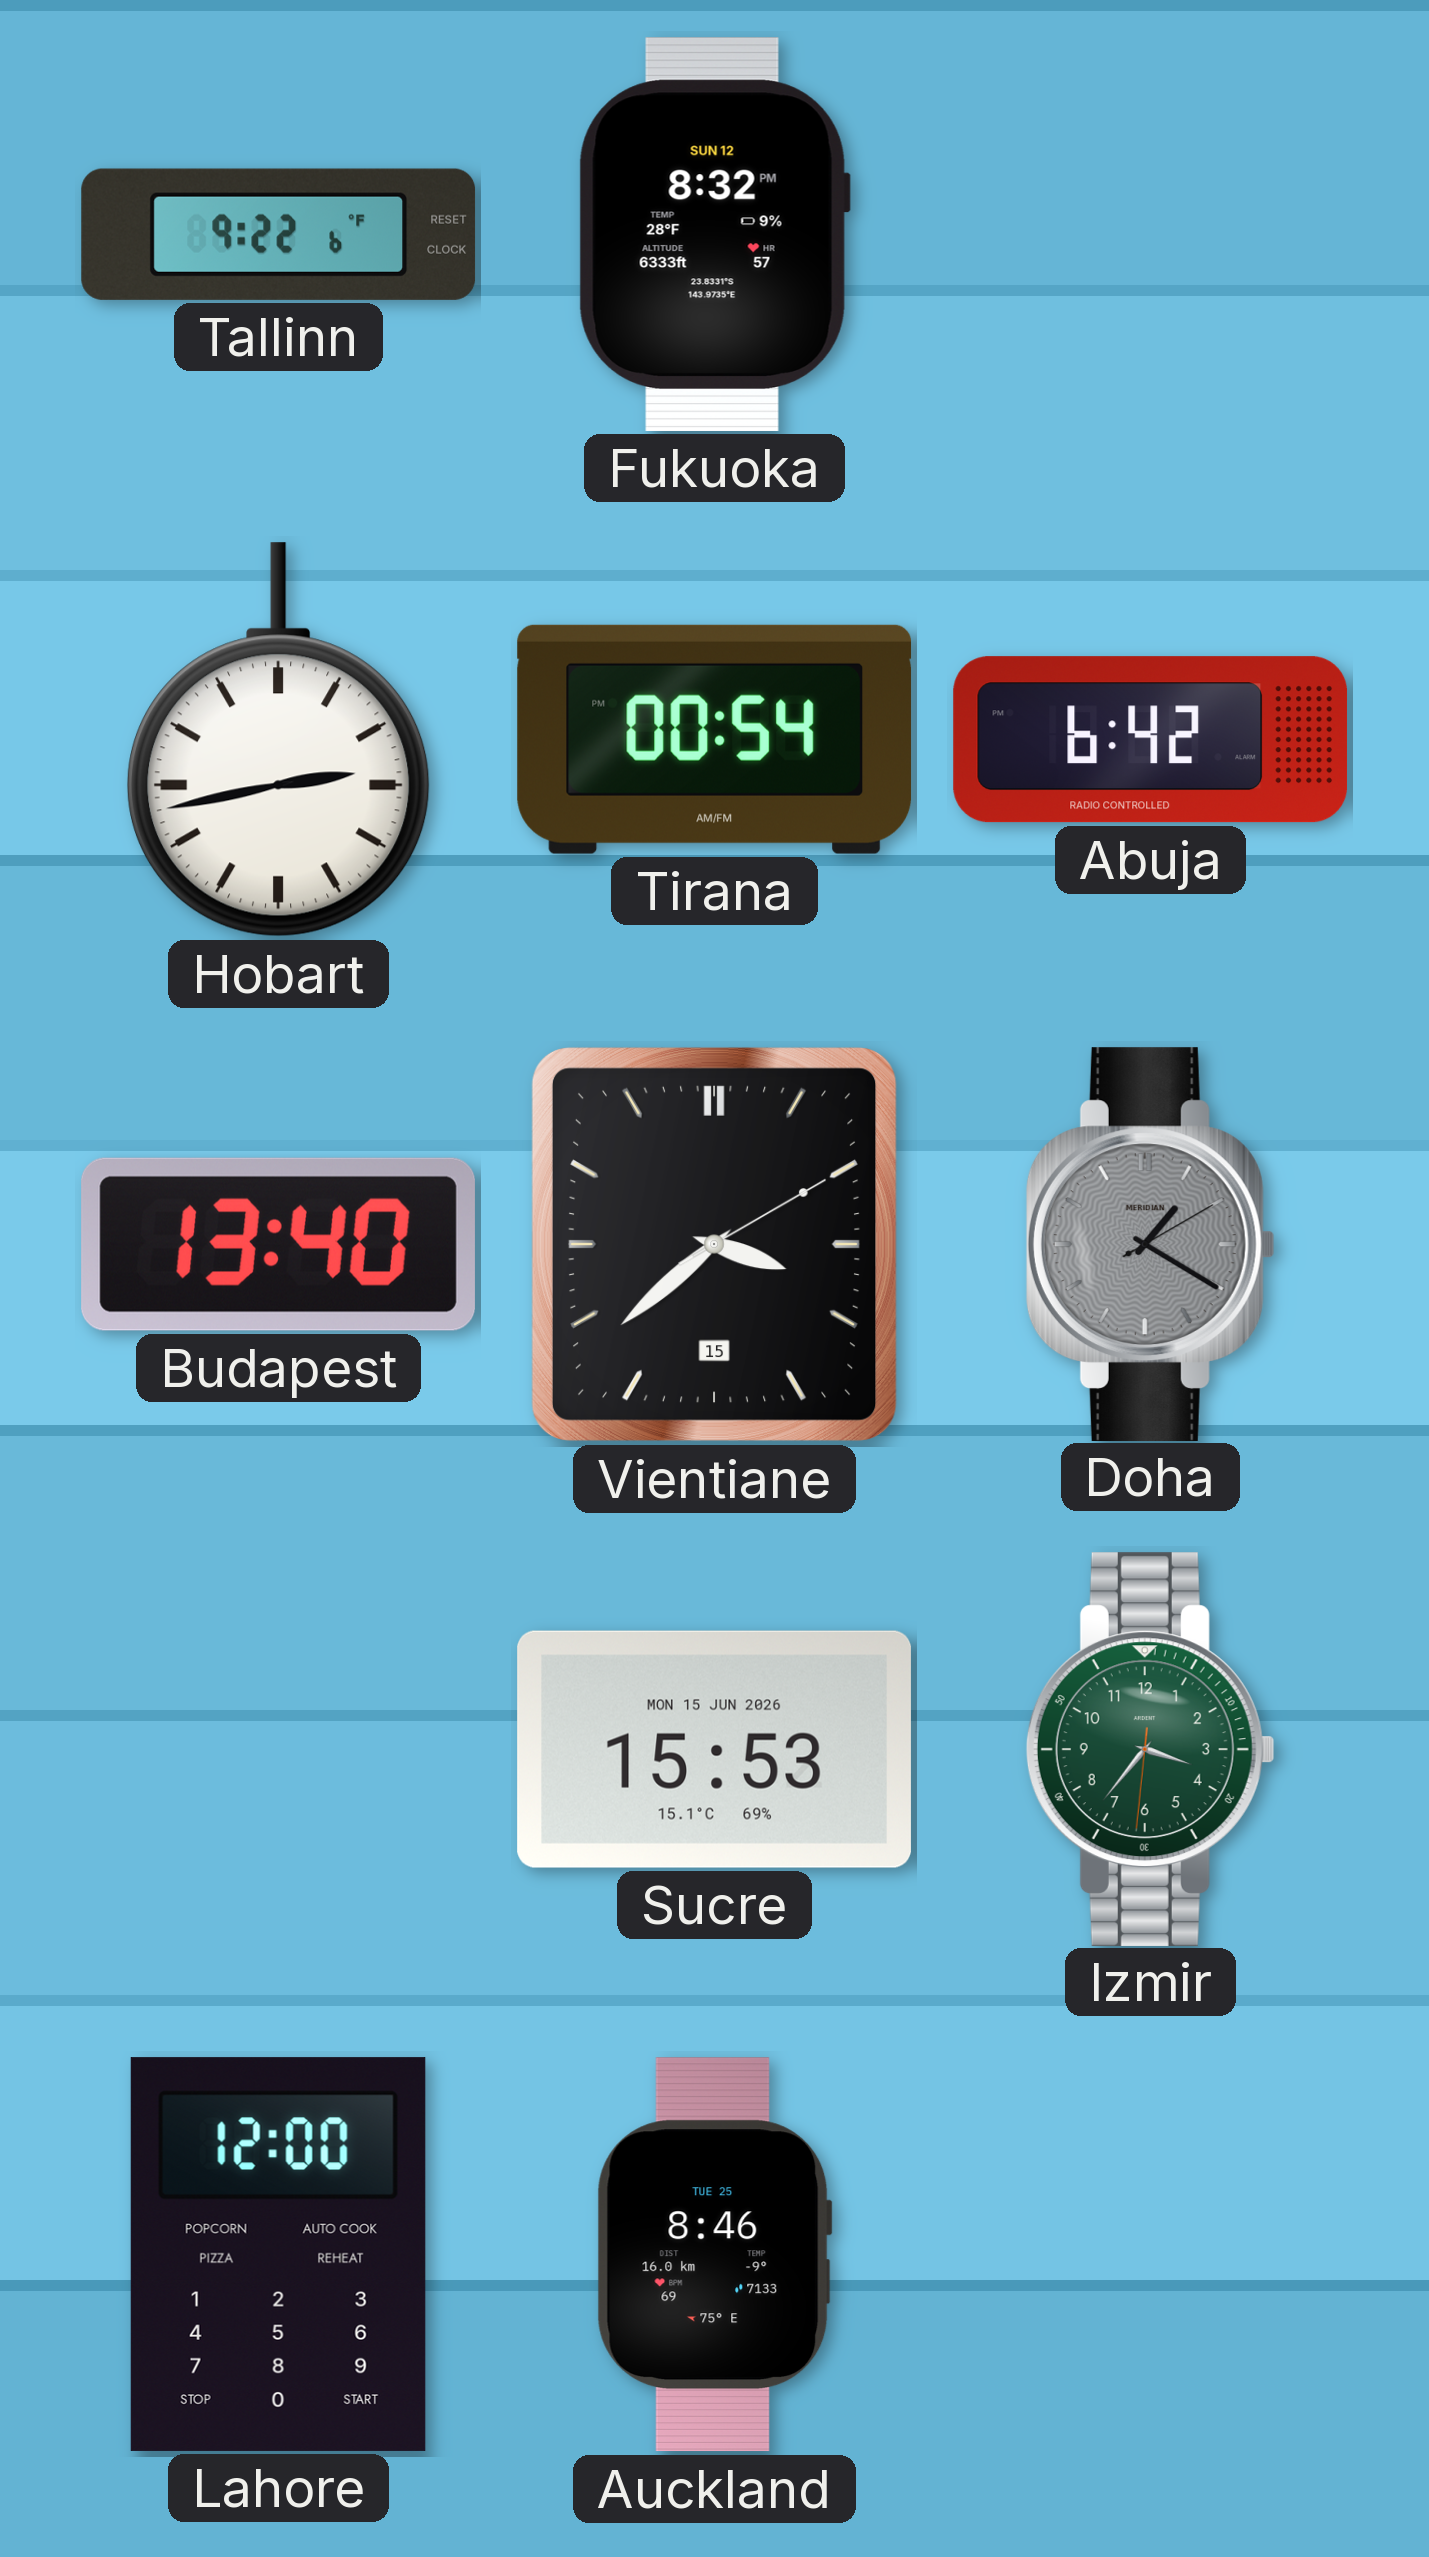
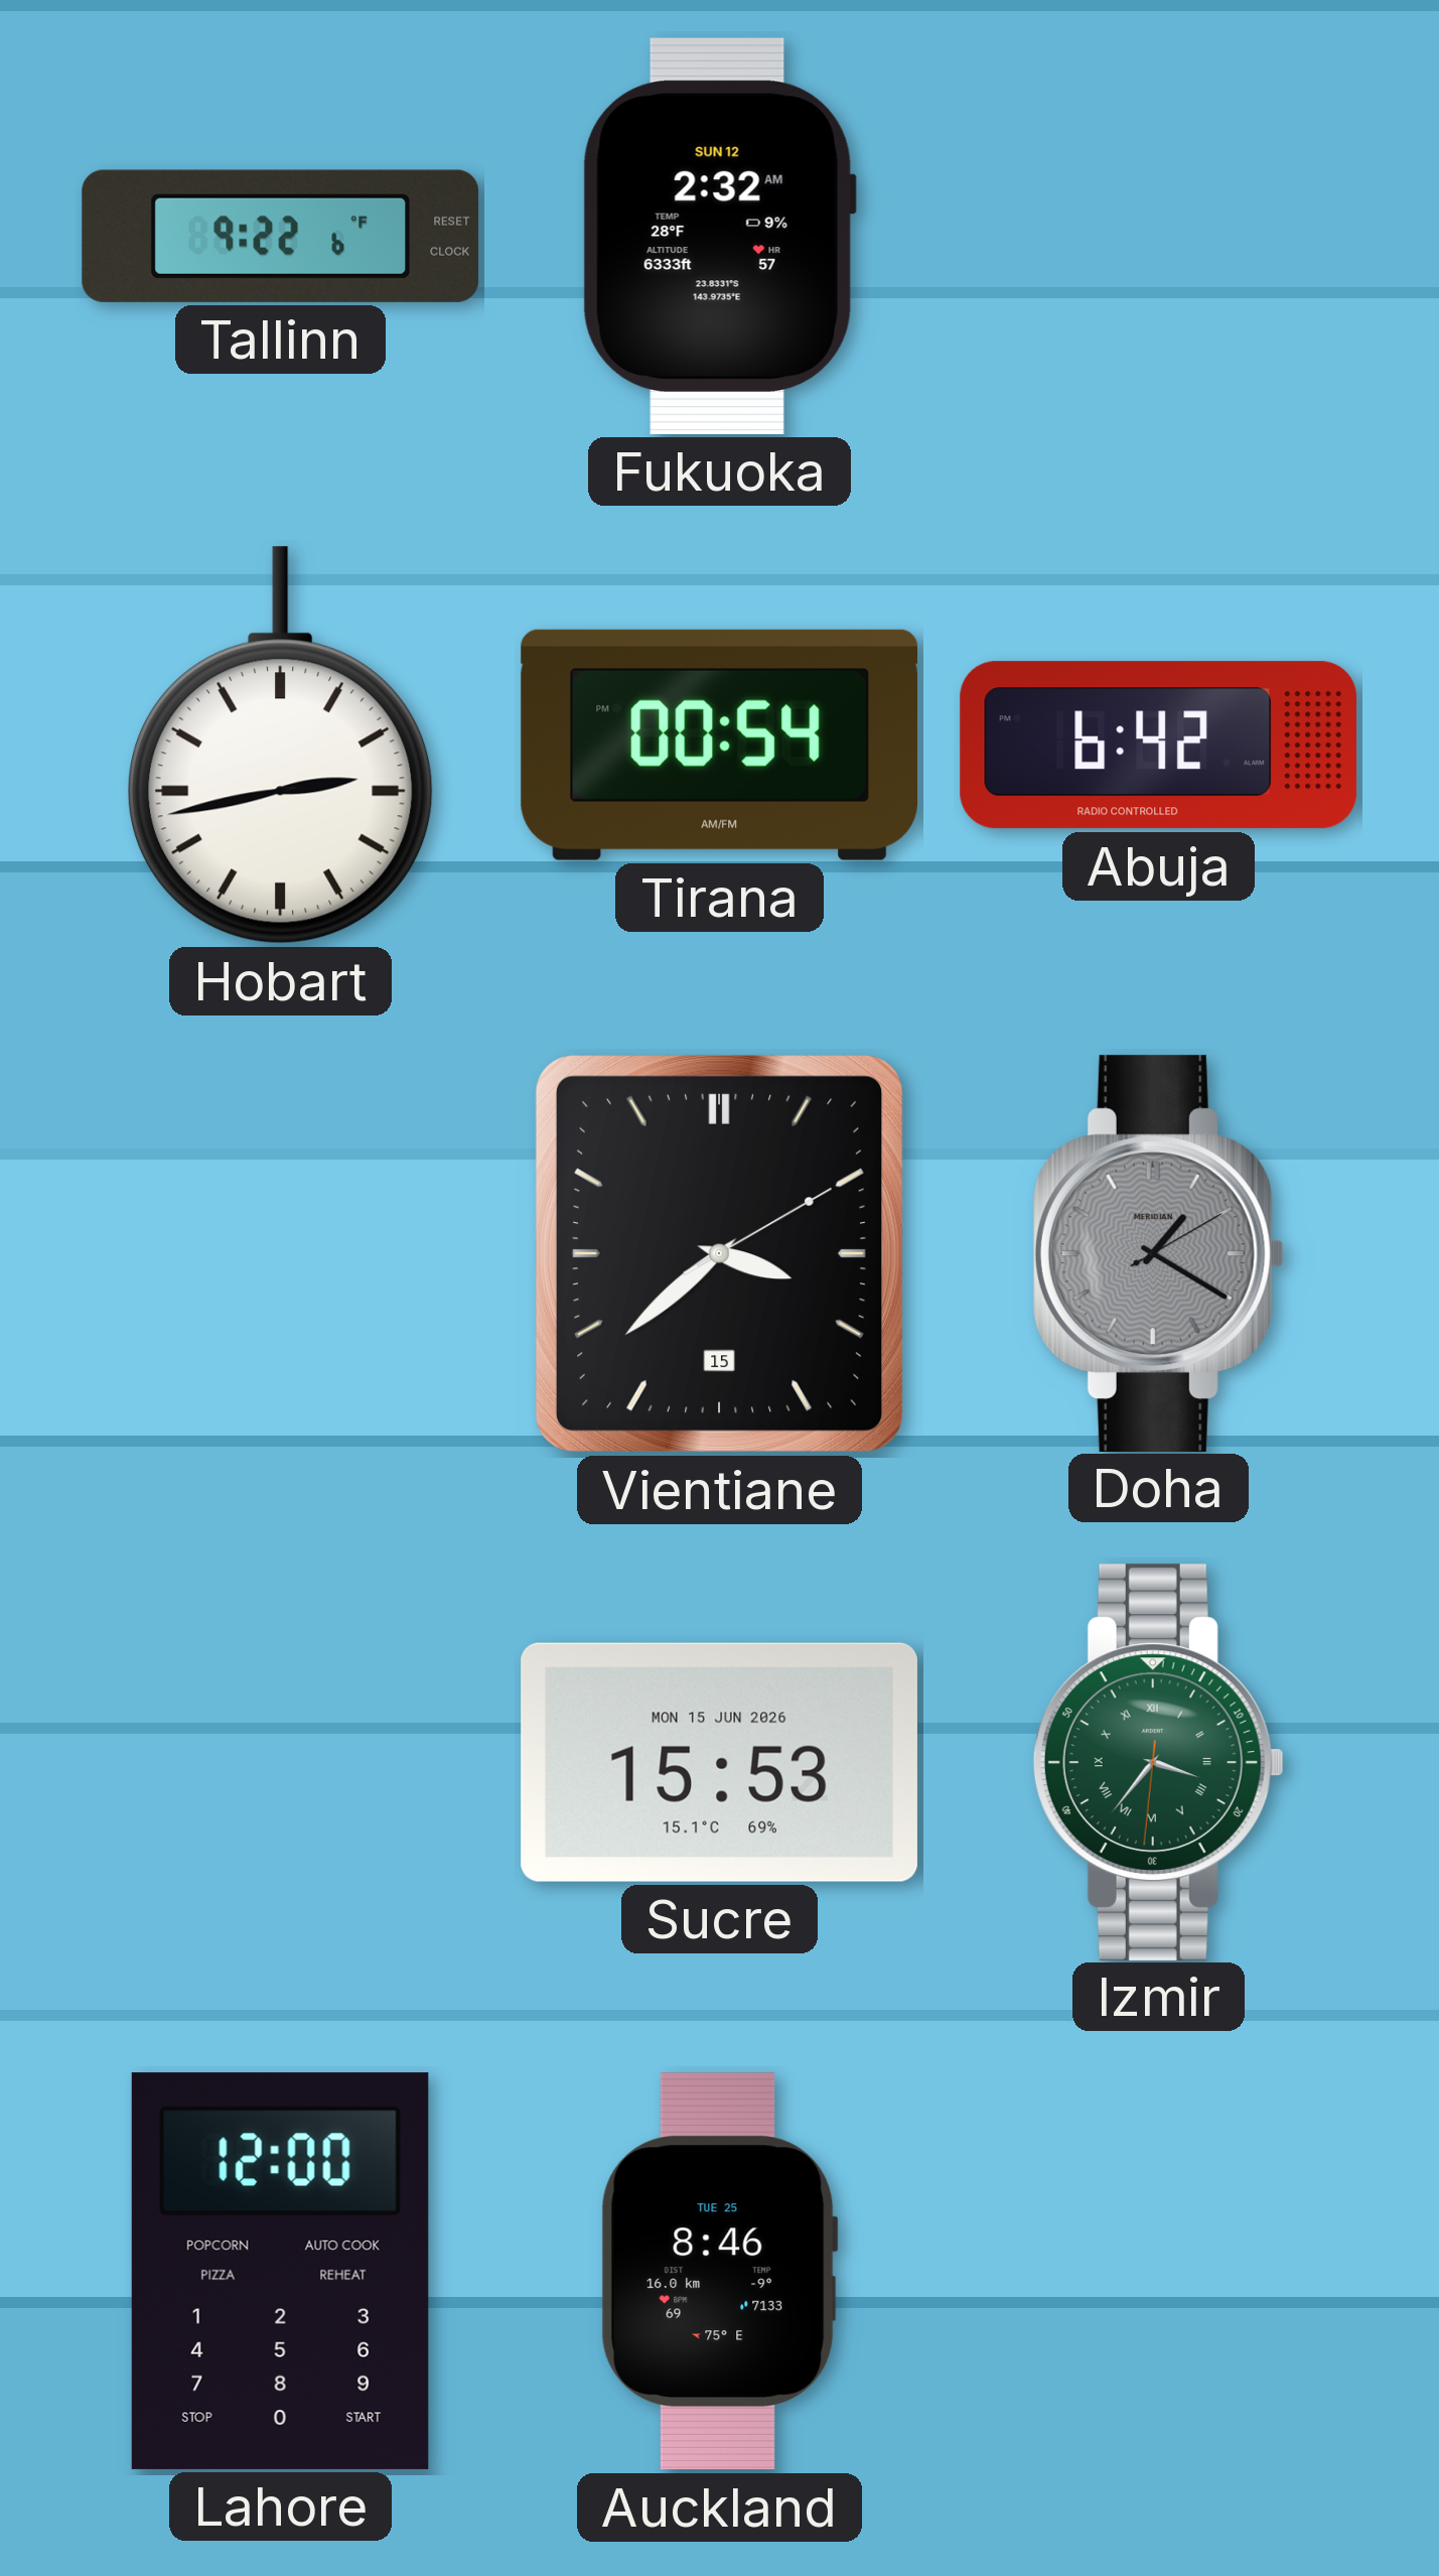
Fukuoka: 8:32 -> 2:32 (719, 236)
Budapest: 13:40 -> none (278, 1244)
Izmir numerals: Arabic -> Roman (1158, 1762)
